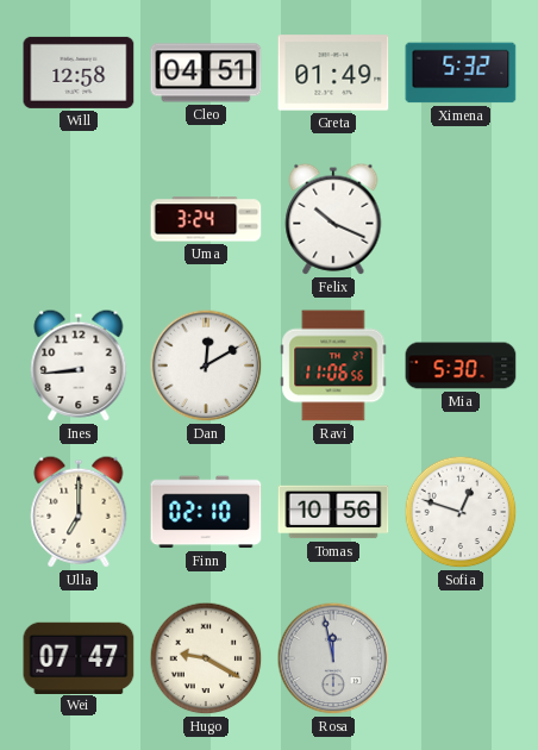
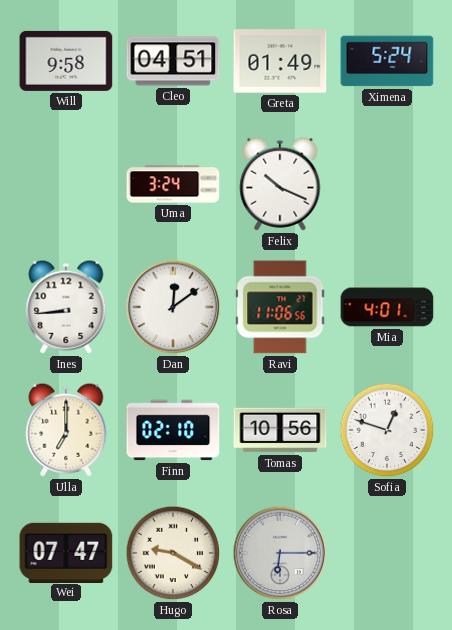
Will: 12:58 -> 9:58 (66, 61)
Ximena: 5:32 -> 5:24 (387, 61)
Dan: 12:10 -> 12:09 (173, 307)
Mia: 5:30 -> 4:01 (387, 307)
Rosa: 11:58 -> 6:15 (280, 553)
